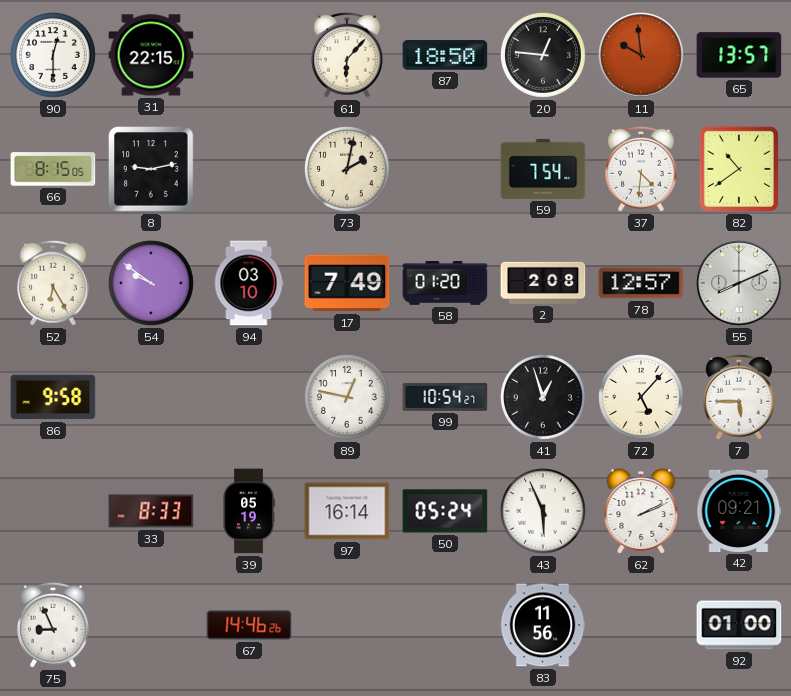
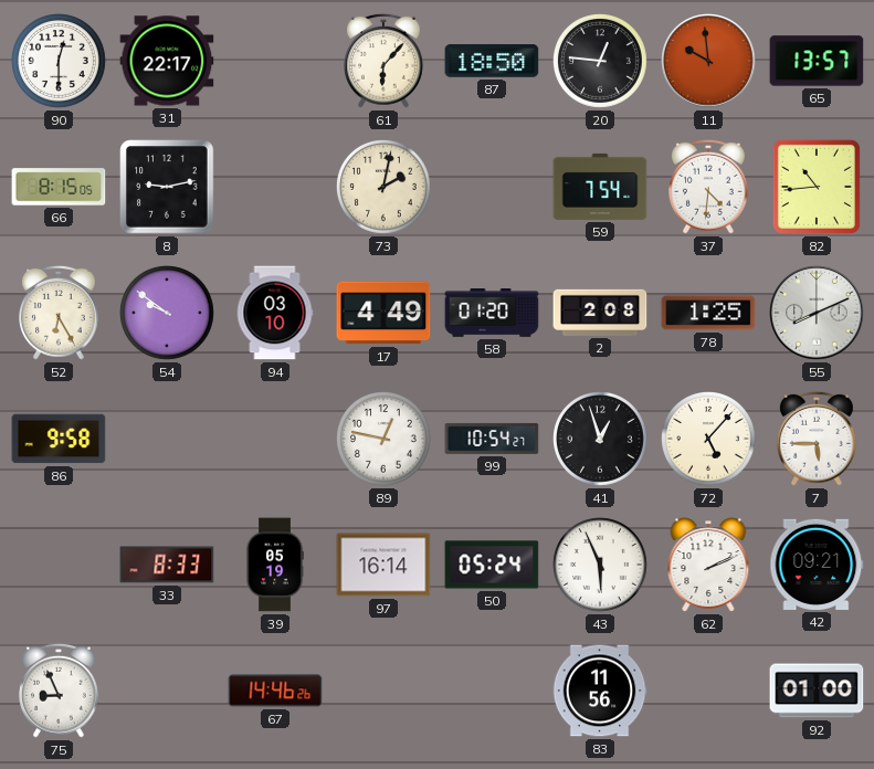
31: 22:15 -> 22:17 (167, 61)
82: 10:39 -> 10:44 (817, 187)
17: 7:49 -> 4:49 (383, 313)
78: 12:57 -> 1:25 (708, 313)
